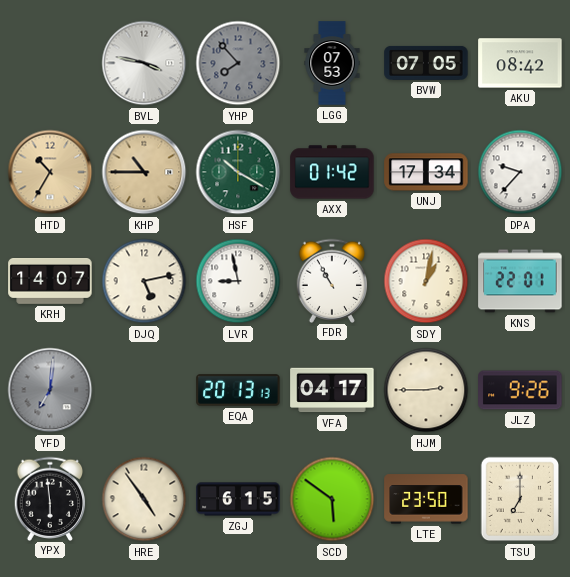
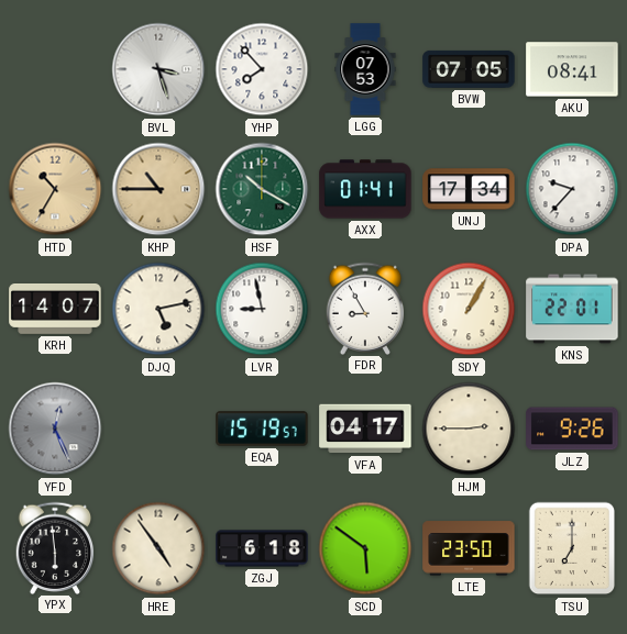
BVL: 3:47 -> 3:27 (158, 69)
YHP dial: grey -> white (262, 69)
AKU: 08:42 -> 08:41 (572, 69)
AXX: 01:42 -> 01:41 (365, 189)
FDR: 10:55 -> 8:55 (365, 308)
SDY: 1:02 -> 1:05 (469, 309)
YFD: 7:01 -> 12:26 (55, 429)
EQA: 20:13 -> 15:19 (262, 429)
ZGJ: 6:15 -> 6:18 (262, 548)
